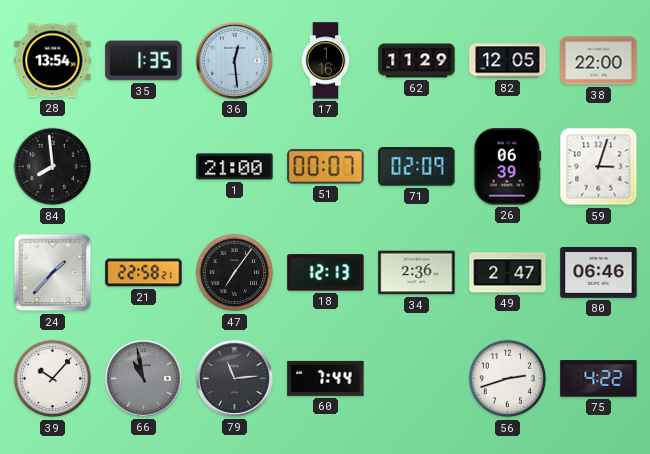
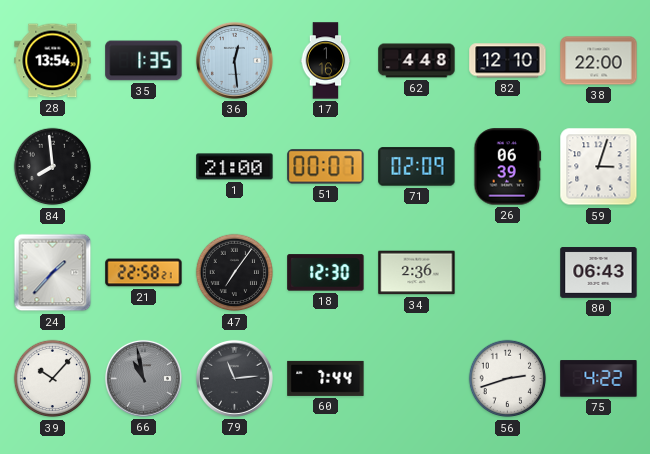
62: 11:29 -> 4:48 (417, 61)
82: 12:05 -> 12:10 (508, 61)
18: 12:13 -> 12:30 (326, 273)
49: 2:47 -> none (508, 273)
80: 06:46 -> 06:43 (599, 273)
